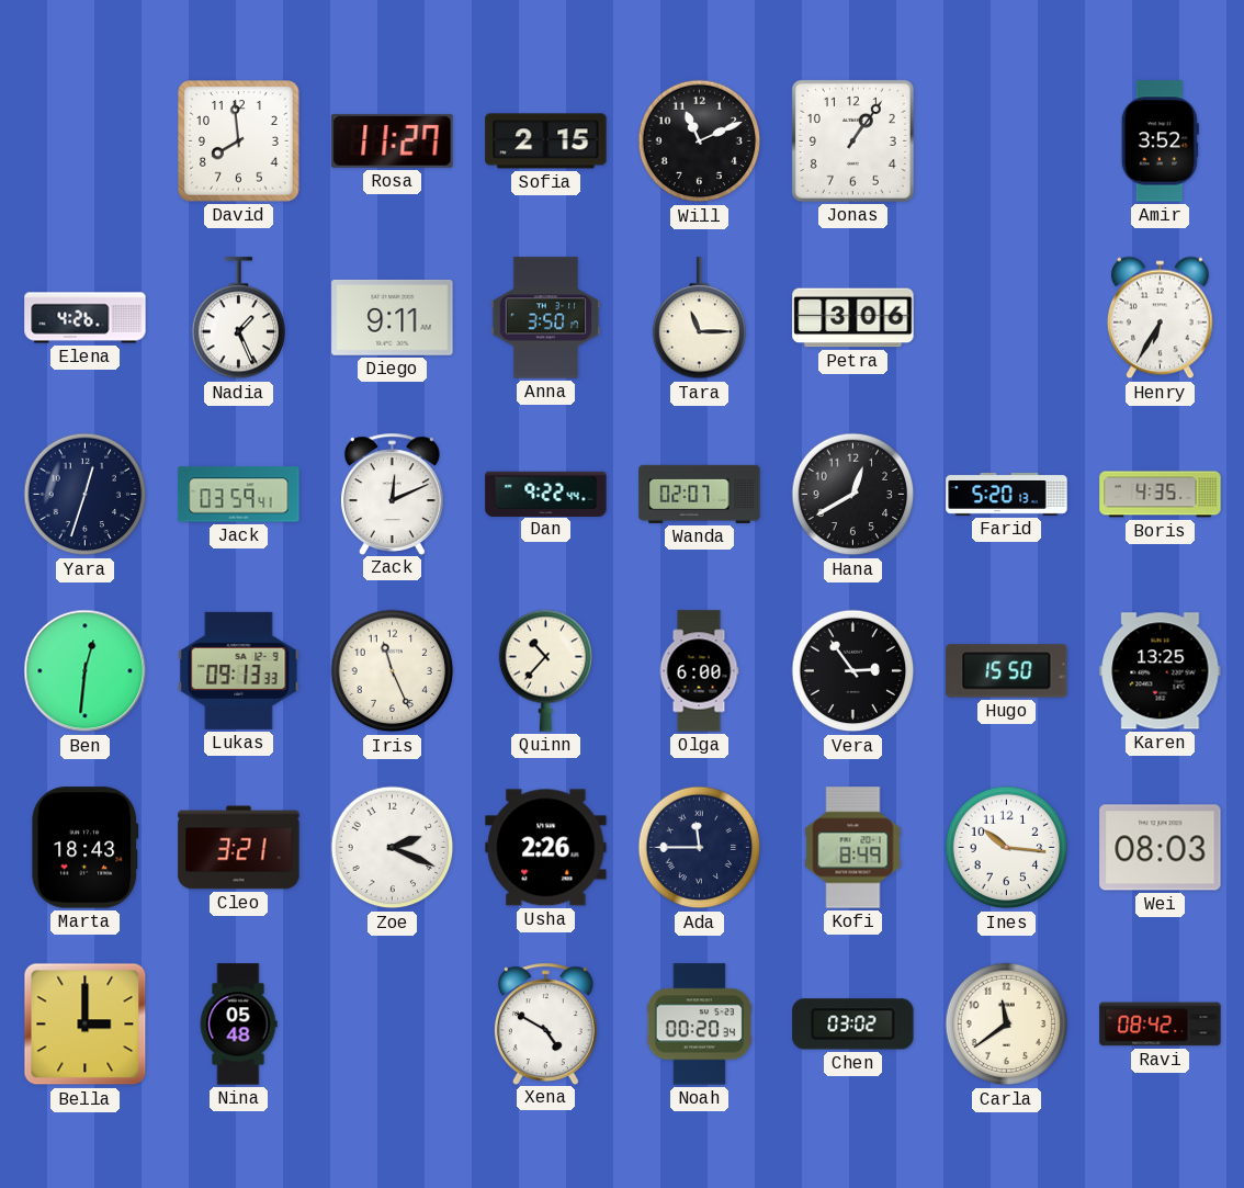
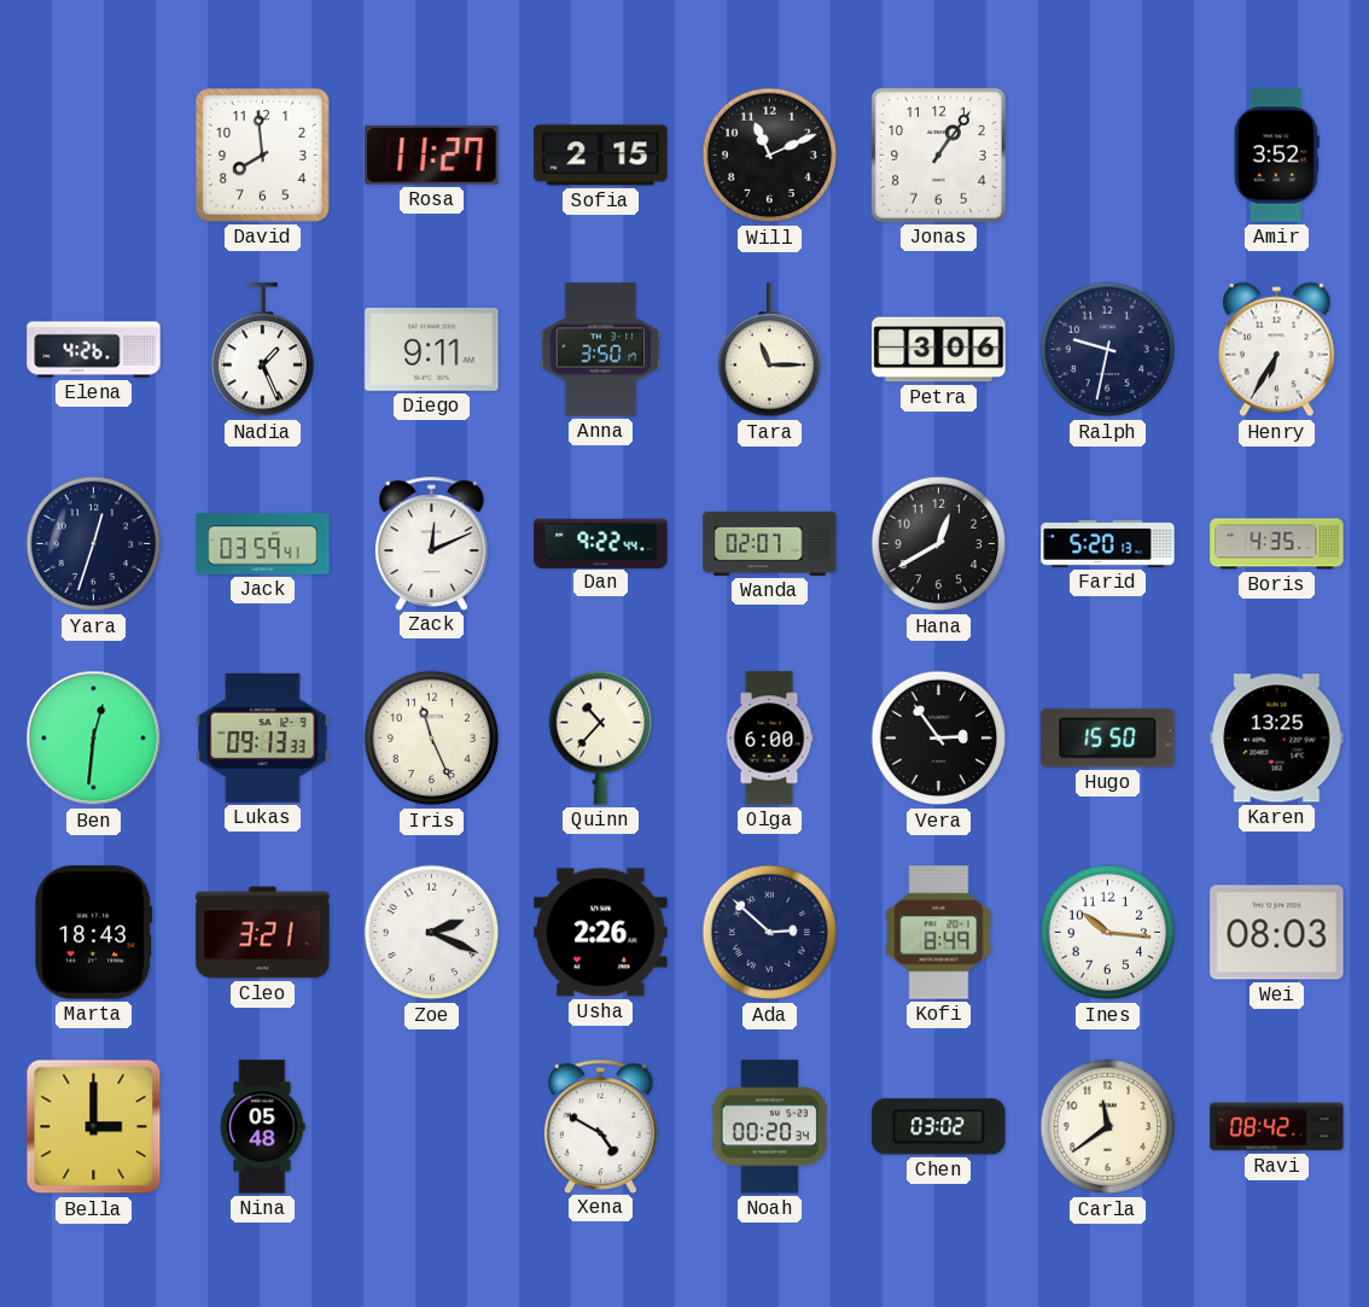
Ralph: none -> 9:32 (1108, 350)
Ada: 11:45 -> 2:52 (770, 933)
